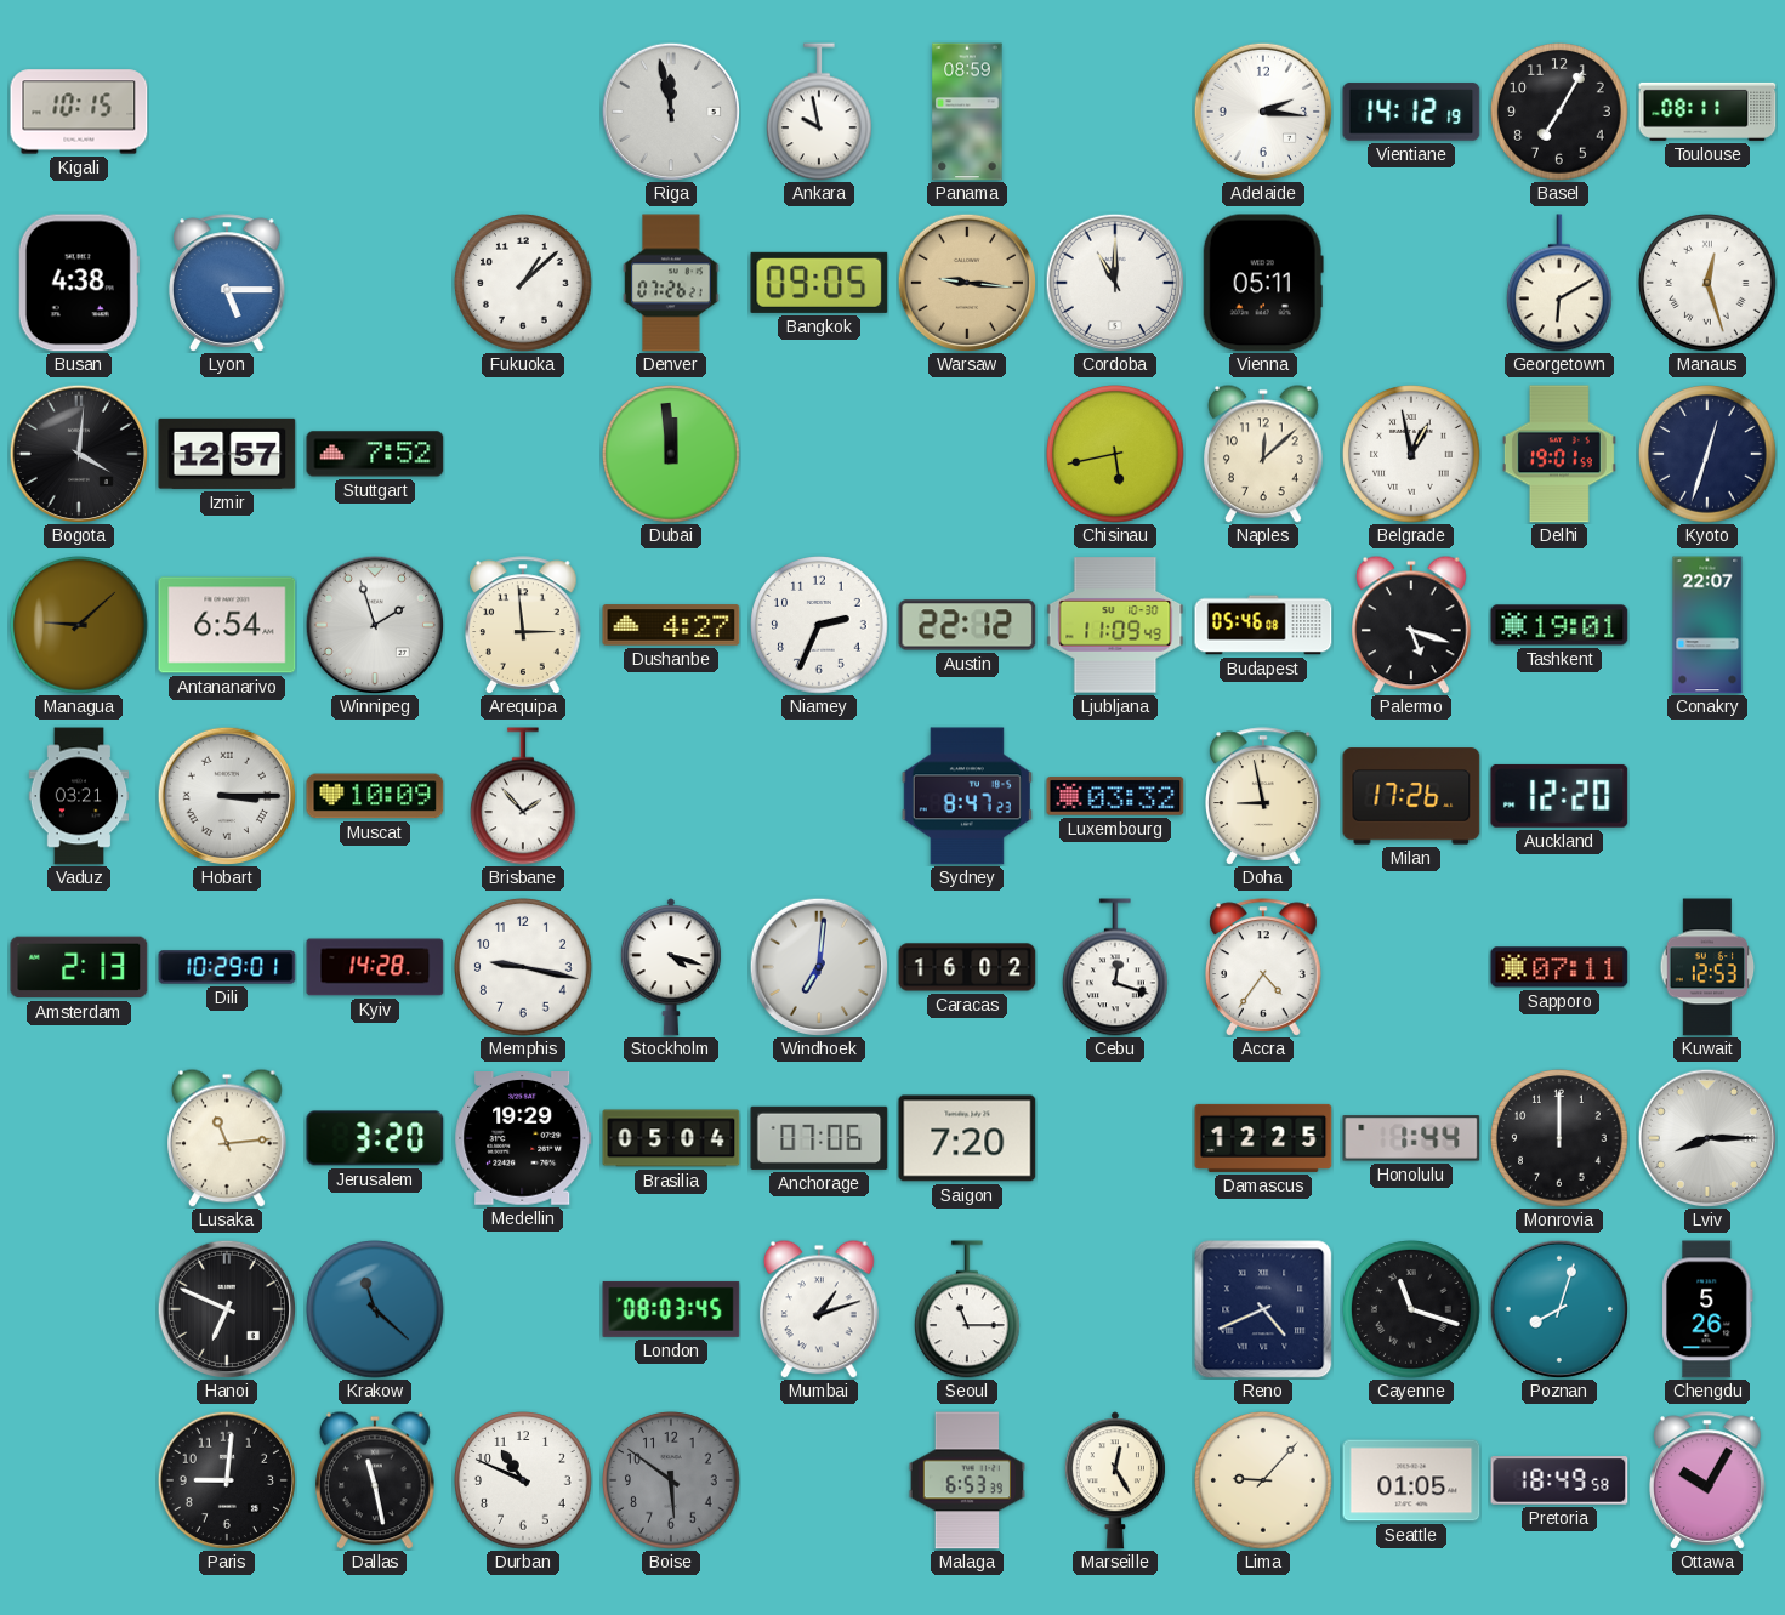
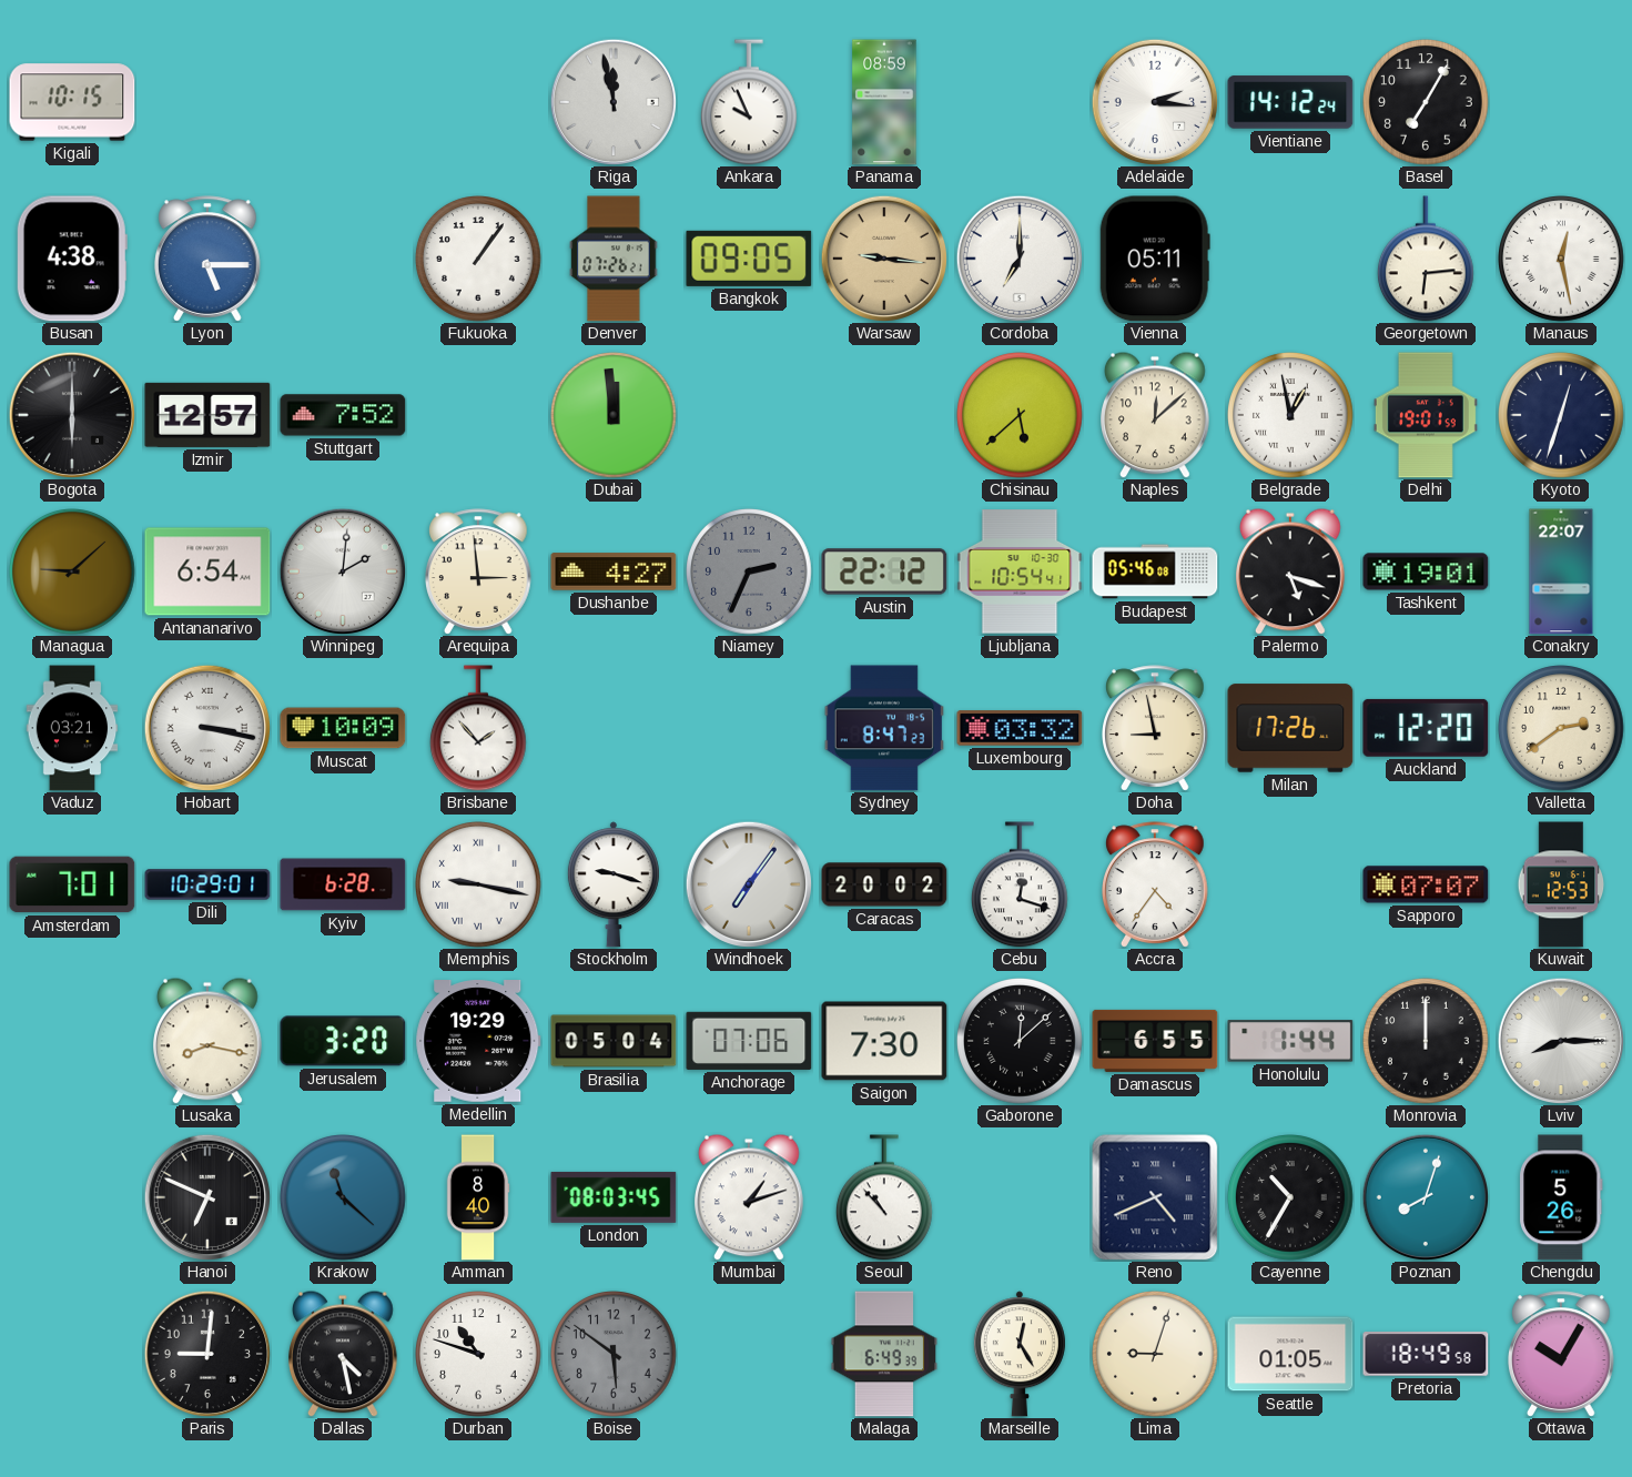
Ankara: 9:58 -> 9:56 (750, 102)
Vientiane: 14:12:19 -> 14:12:24 (1290, 102)
Toulouse: 08:11 -> none (1707, 112)
Fukuoka: 1:08 -> 1:06 (478, 259)
Cordoba: 11:00 -> 7:00 (1018, 257)
Georgetown: 6:10 -> 6:14 (1427, 259)
Manaus: 12:27 -> 12:28 (1561, 259)
Bogota: 4:01 -> 6:00 (71, 414)
Chisinau: 5:43 -> 5:38 (1020, 415)
Winnipeg: 1:57 -> 2:01 (342, 570)
Niamey dial: white -> grey (749, 571)
Ljubljana: 11:09 -> 10:54 (1020, 571)
Hobart: 3:15 -> 3:17 (206, 727)
Valletta: none -> 2:39 (1561, 728)
Amsterdam: 2:13 -> 7:01 (72, 884)
Kyiv: 14:28 -> 6:28 (343, 884)
Memphis numerals: Arabic -> Roman (478, 884)
Stockholm: 4:18 -> 9:18 (614, 884)
Windhoek: 7:01 -> 7:06 (748, 883)
Caracas: 16:02 -> 20:02 (884, 884)
Sapporo: 07:11 -> 07:07 (1426, 884)
Lusaka: 11:14 -> 8:17 (209, 1041)
Saigon: 7:20 -> 7:30 (884, 1041)
Gaborone: none -> 12:08 (1020, 1041)
Damascus: 12:25 -> 6:55 (1155, 1041)
Amman: none -> 8:40 (478, 1197)
Seoul: 11:15 -> 10:53 (885, 1197)
Cayenne: 11:18 -> 10:35 (1290, 1197)
Dallas: 11:28 -> 4:28 (344, 1354)
Durban: 10:49 -> 10:48 (478, 1354)
Malaga: 6:53 -> 6:49 (884, 1354)
Lima: 9:07 -> 9:03 (1155, 1354)
